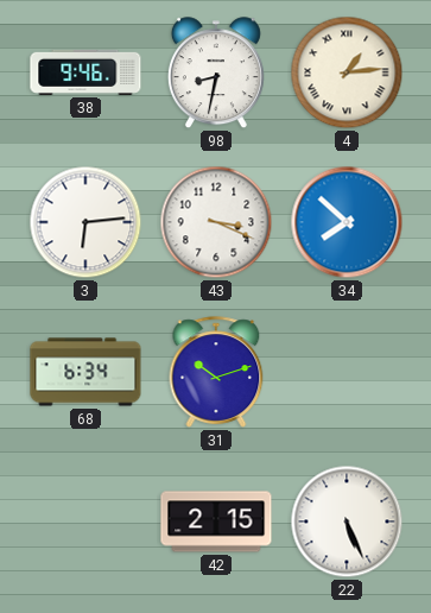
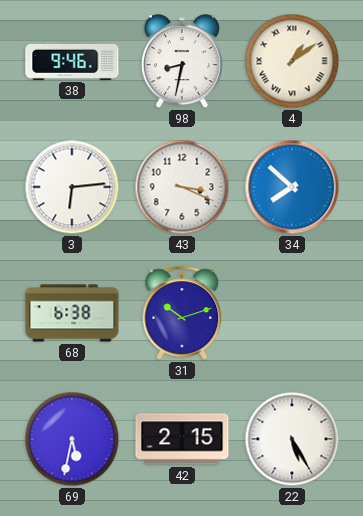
4: 1:14 -> 1:09 (292, 61)
68: 6:34 -> 6:38 (72, 313)
69: none -> 5:32 (72, 439)
22: 5:26 -> 5:25 (292, 439)
